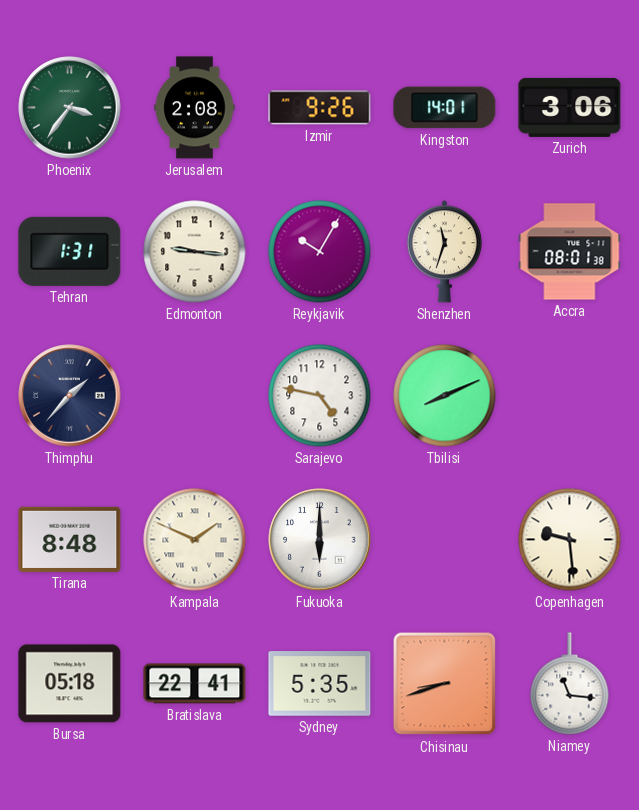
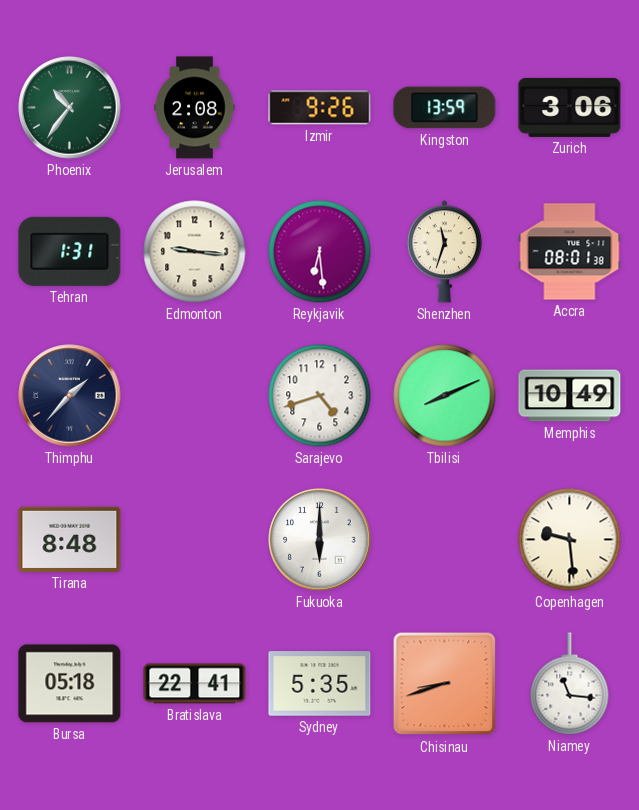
Phoenix: 3:36 -> 10:36 (70, 108)
Kingston: 14:01 -> 13:59 (445, 108)
Reykjavik: 10:05 -> 6:29 (320, 252)
Sarajevo: 4:47 -> 4:42 (320, 396)
Memphis: none -> 10:49 (570, 396)
Kampala: 1:49 -> none (195, 540)
